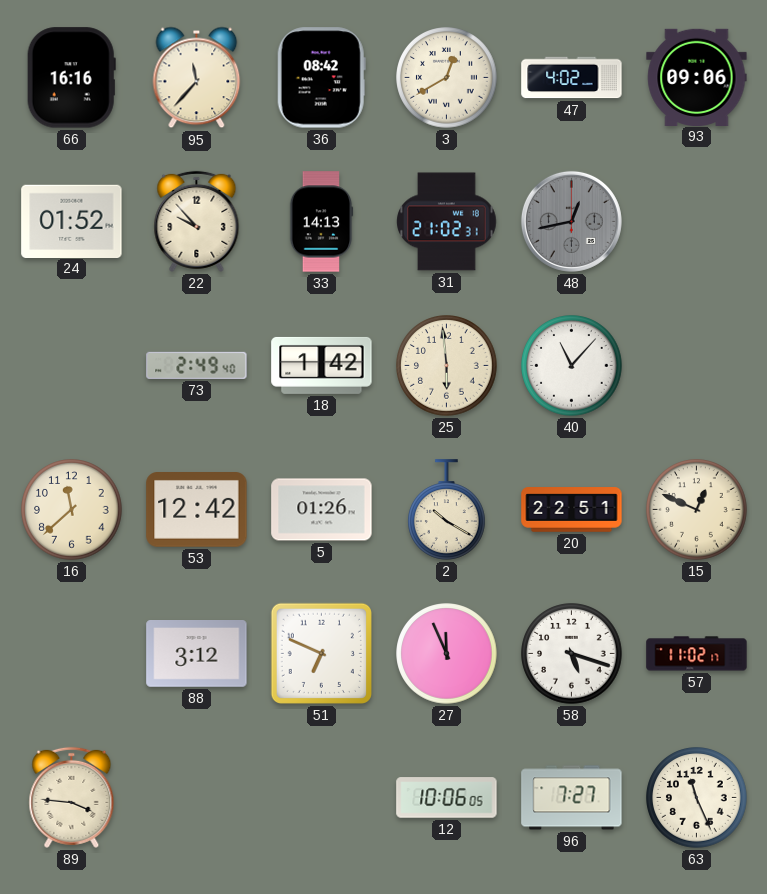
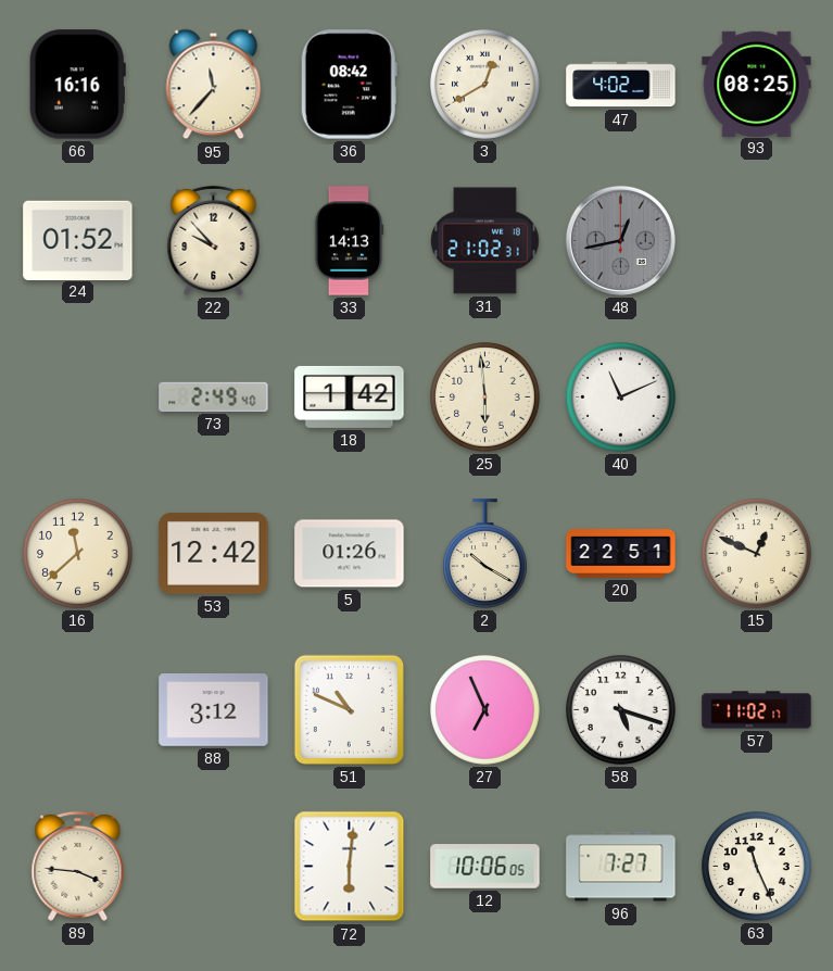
93: 09:06 -> 08:25 (757, 84)
40: 11:07 -> 11:11 (621, 398)
51: 6:49 -> 10:49 (349, 709)
27: 11:56 -> 6:56 (485, 710)
72: none -> 6:01 (350, 867)
